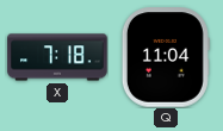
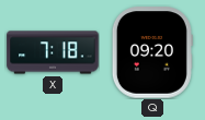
Q: 11:04 -> 09:20 (152, 52)
